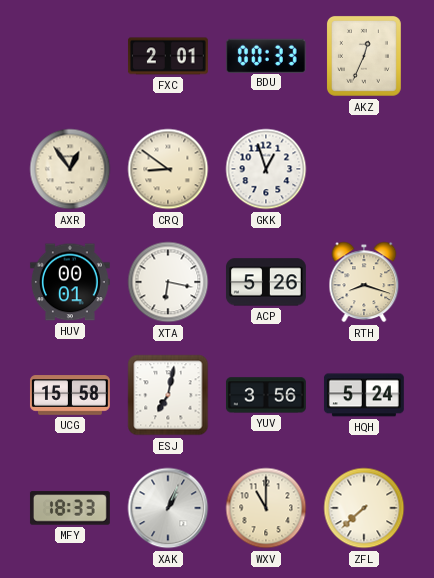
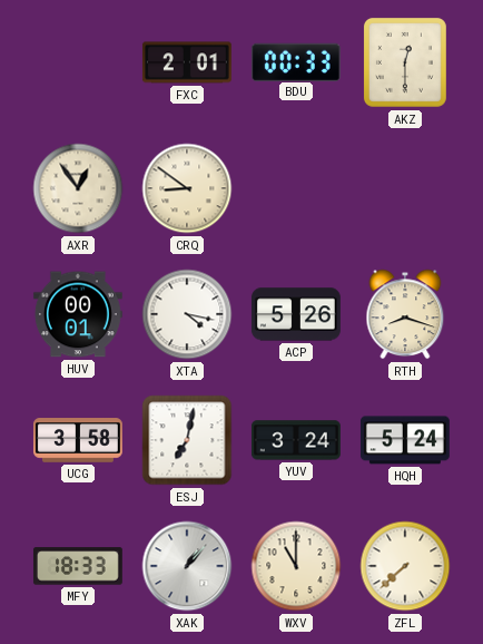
AKZ: 12:34 -> 12:30 (405, 62)
GKK: 12:57 -> none (266, 169)
XTA: 6:17 -> 4:17 (187, 314)
UCG: 15:58 -> 3:58 (78, 440)
YUV: 3:56 -> 3:24 (296, 440)
XAK: 1:04 -> 1:07 (187, 566)
